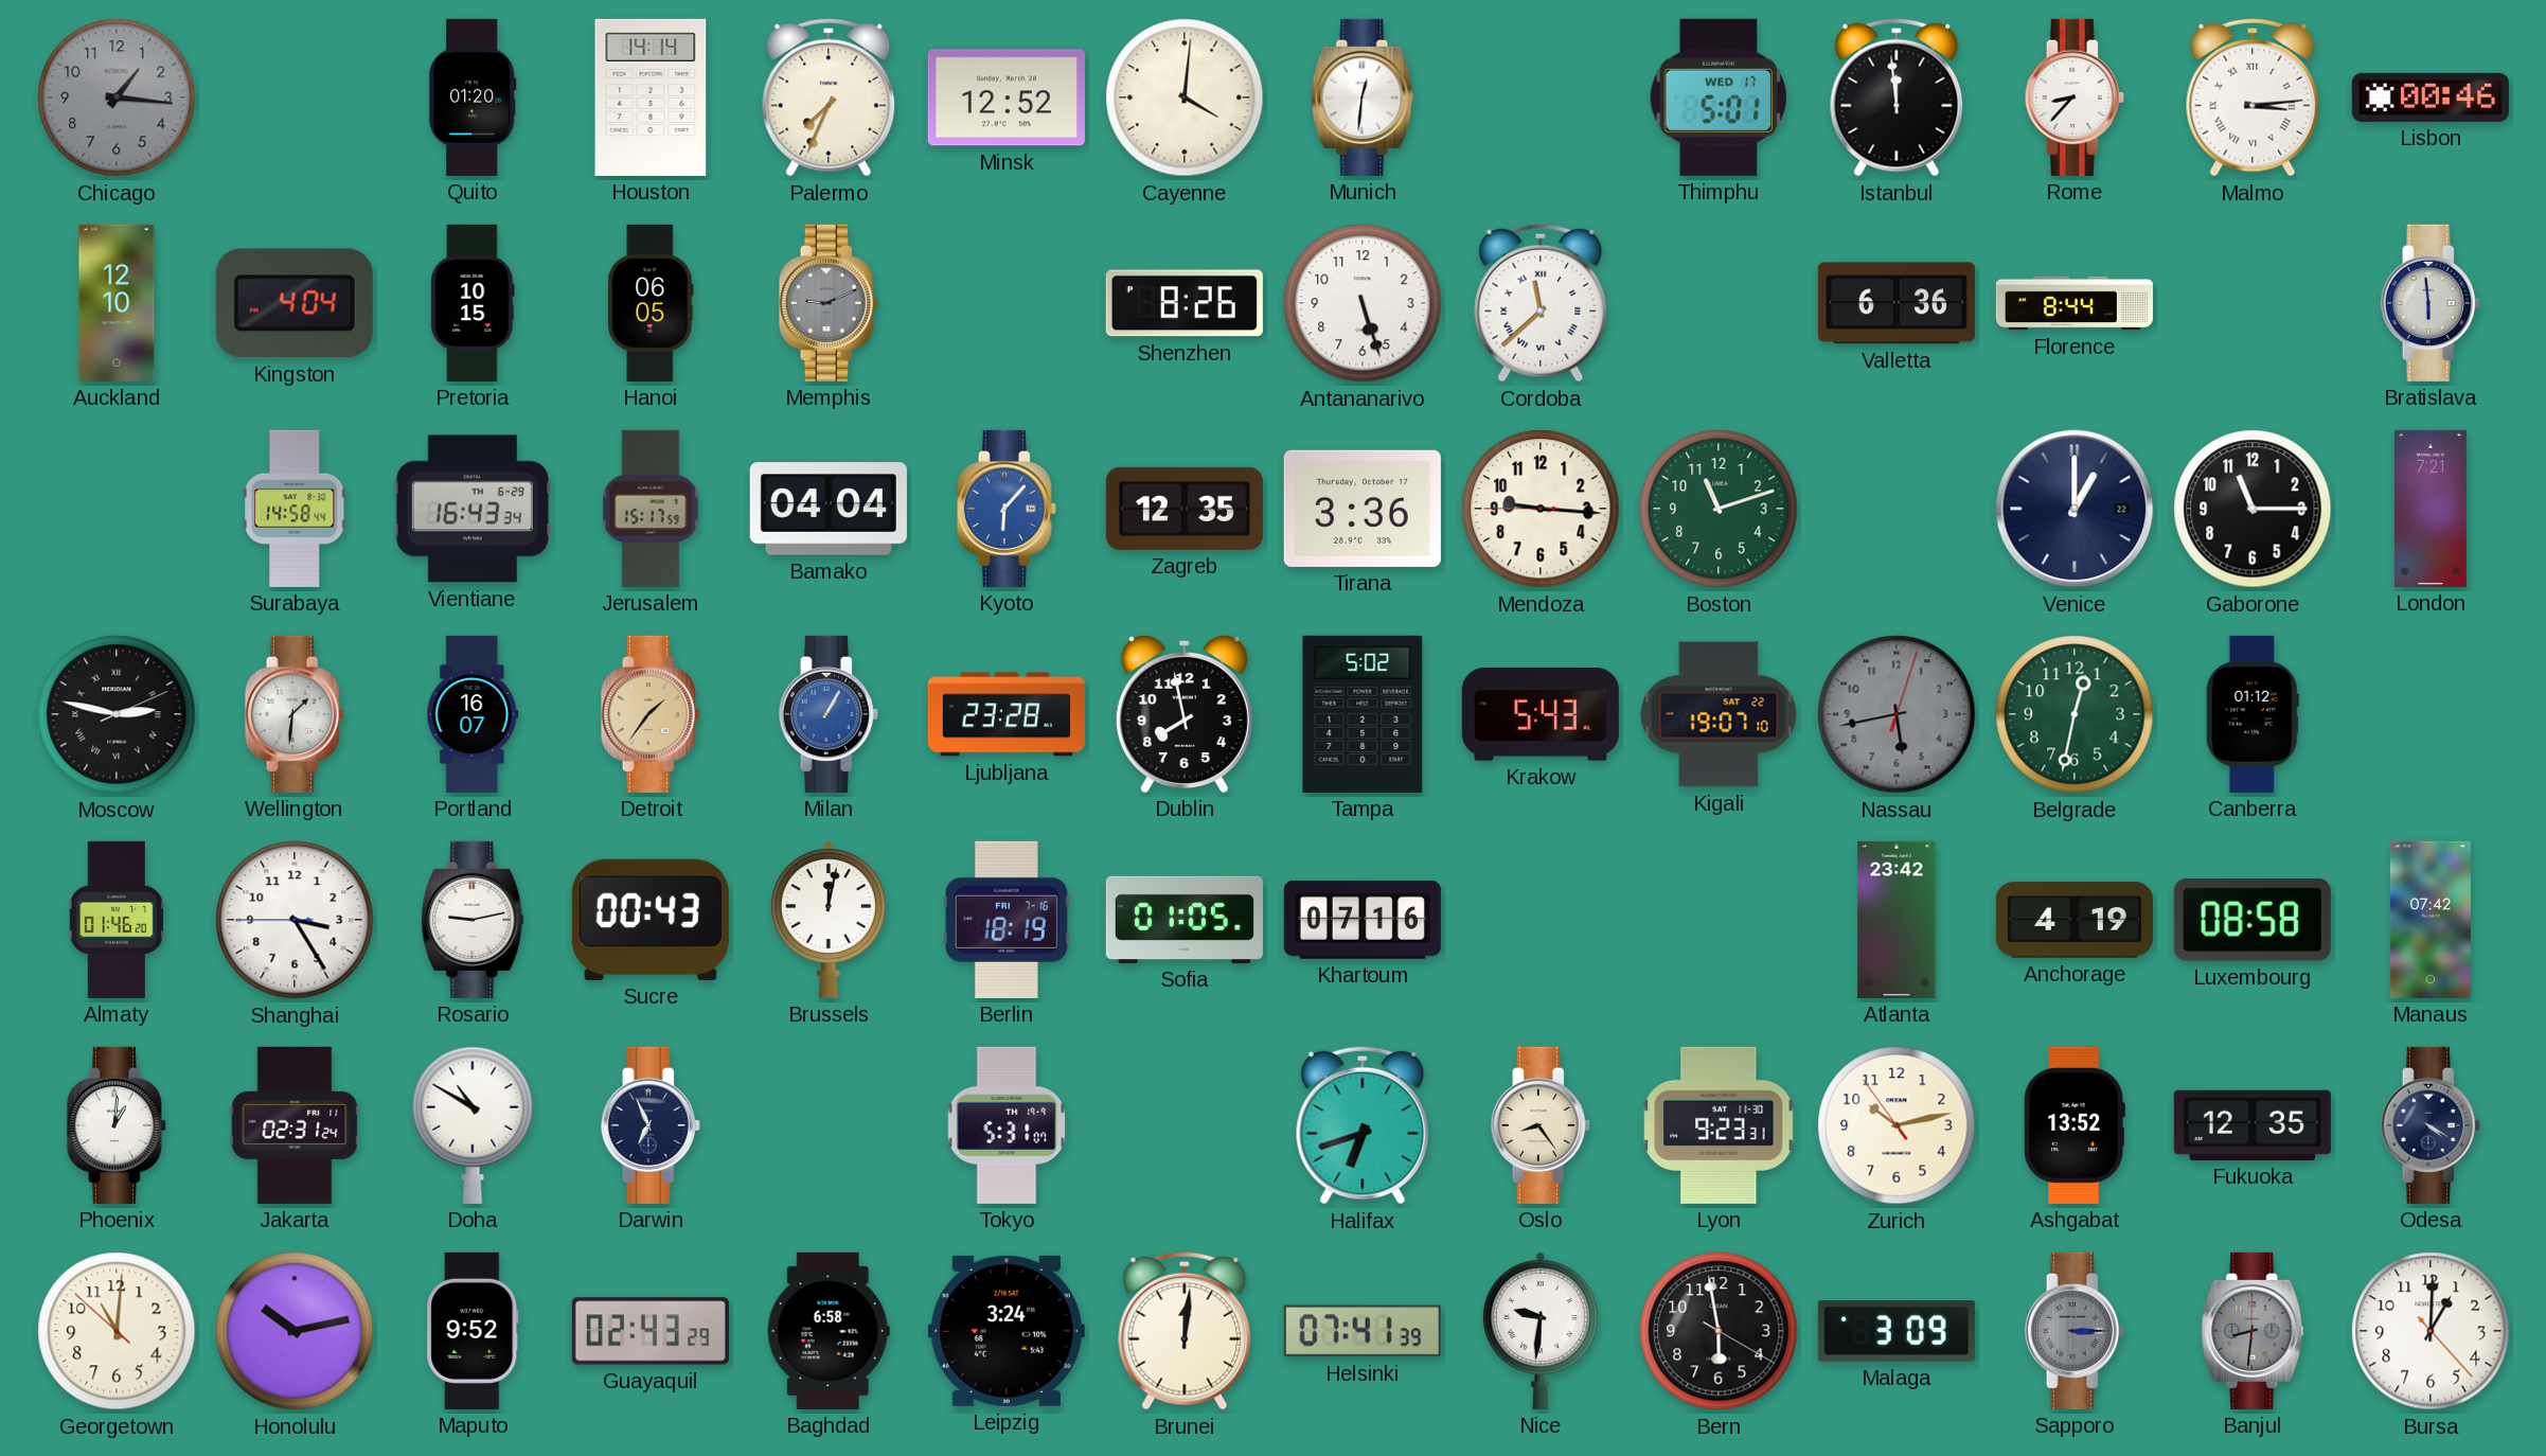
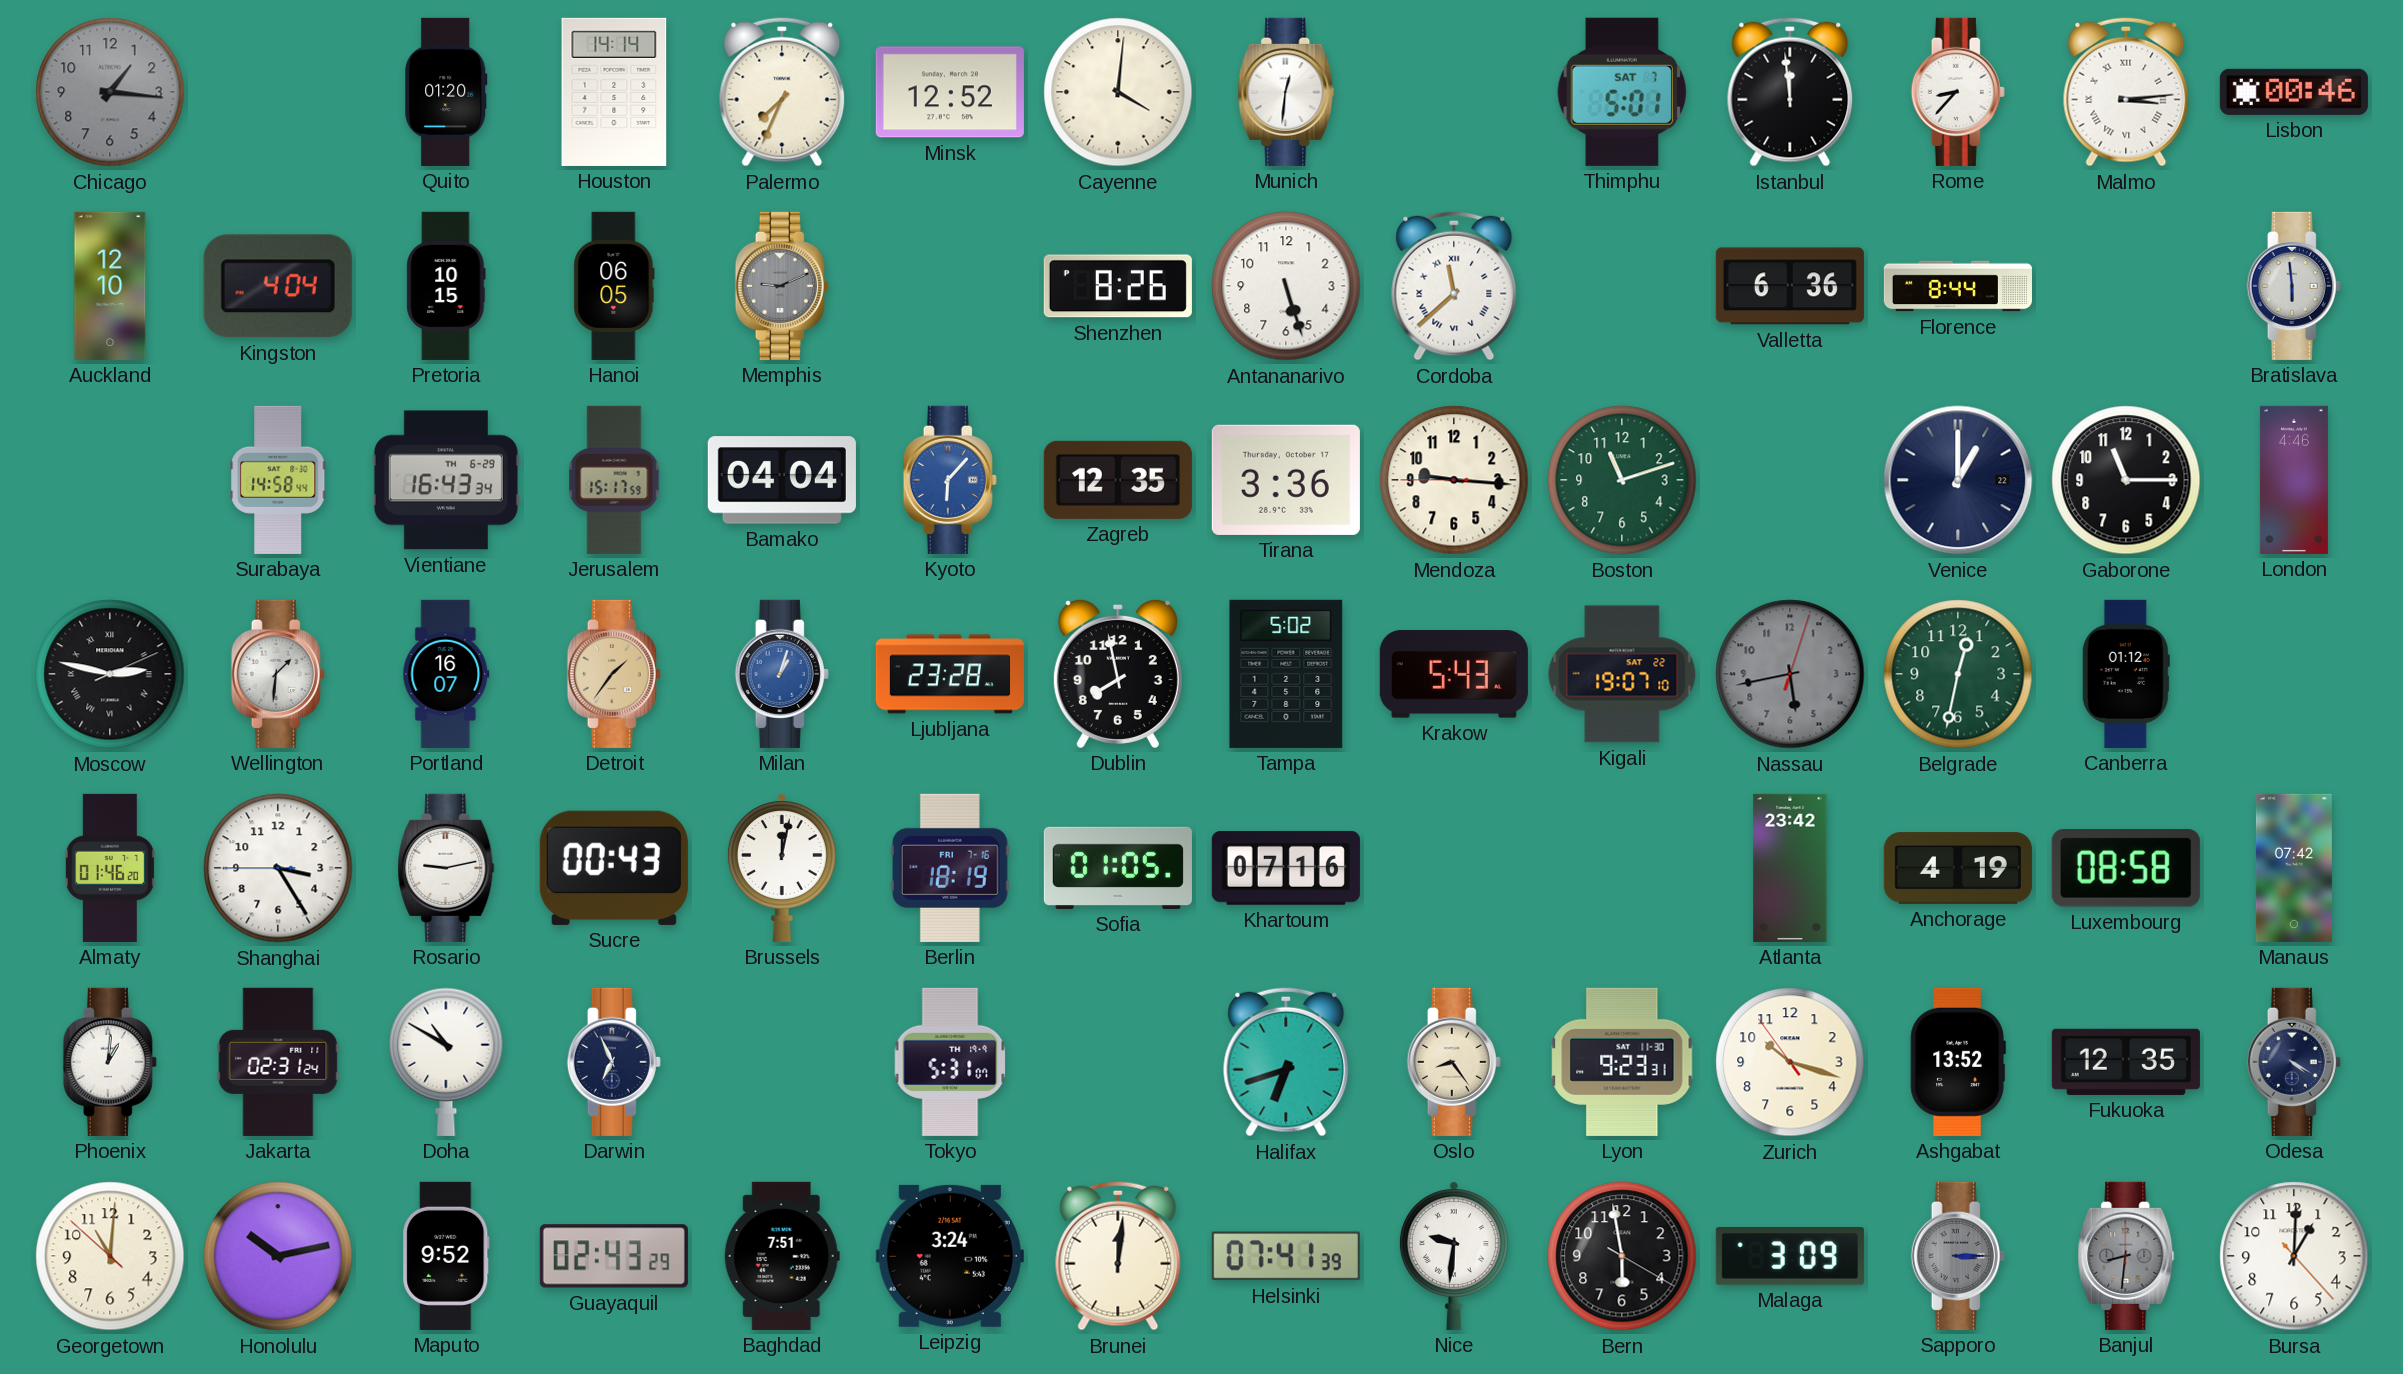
Thimphu date: WED 17 -> SAT 7 (1622, 92)
London: 7:21 -> 4:46 (2294, 480)
Milan: 1:05 -> 1:03 (782, 674)
Zurich: 10:12 -> 10:17 (1790, 1062)
Baghdad: 6:58 -> 7:51 (782, 1256)
